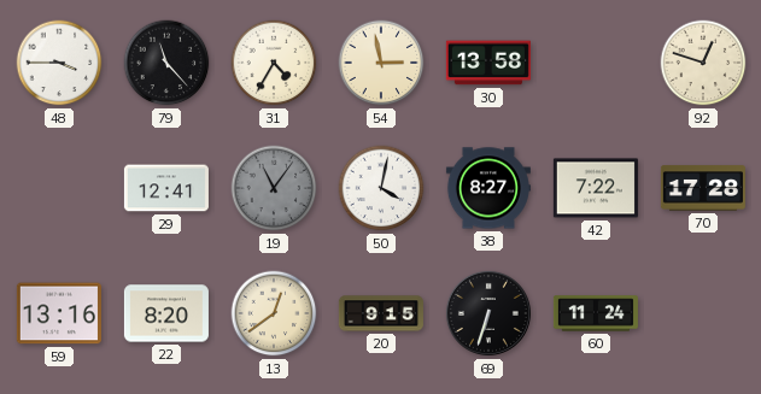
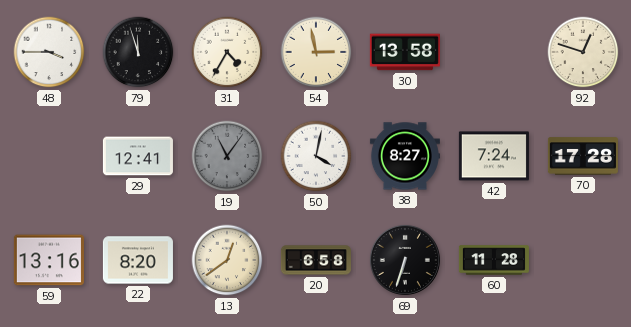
79: 11:23 -> 11:57 (138, 52)
42: 7:22 -> 7:24 (494, 156)
20: 9:15 -> 6:58 (316, 260)
60: 11:24 -> 11:28 (494, 260)
